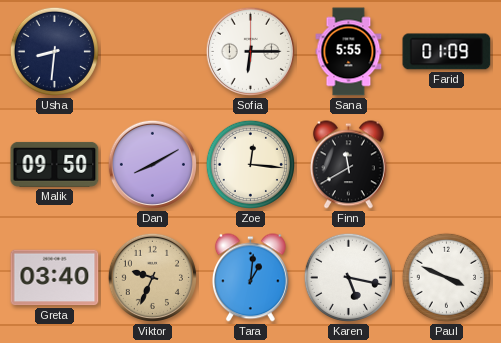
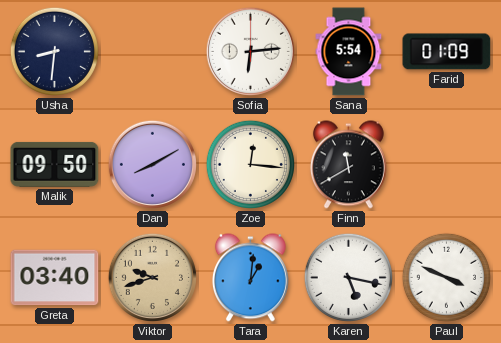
Sofia: 6:15 -> 6:14 (250, 51)
Sana: 5:55 -> 5:54 (349, 52)
Viktor: 9:34 -> 9:42 (152, 277)
